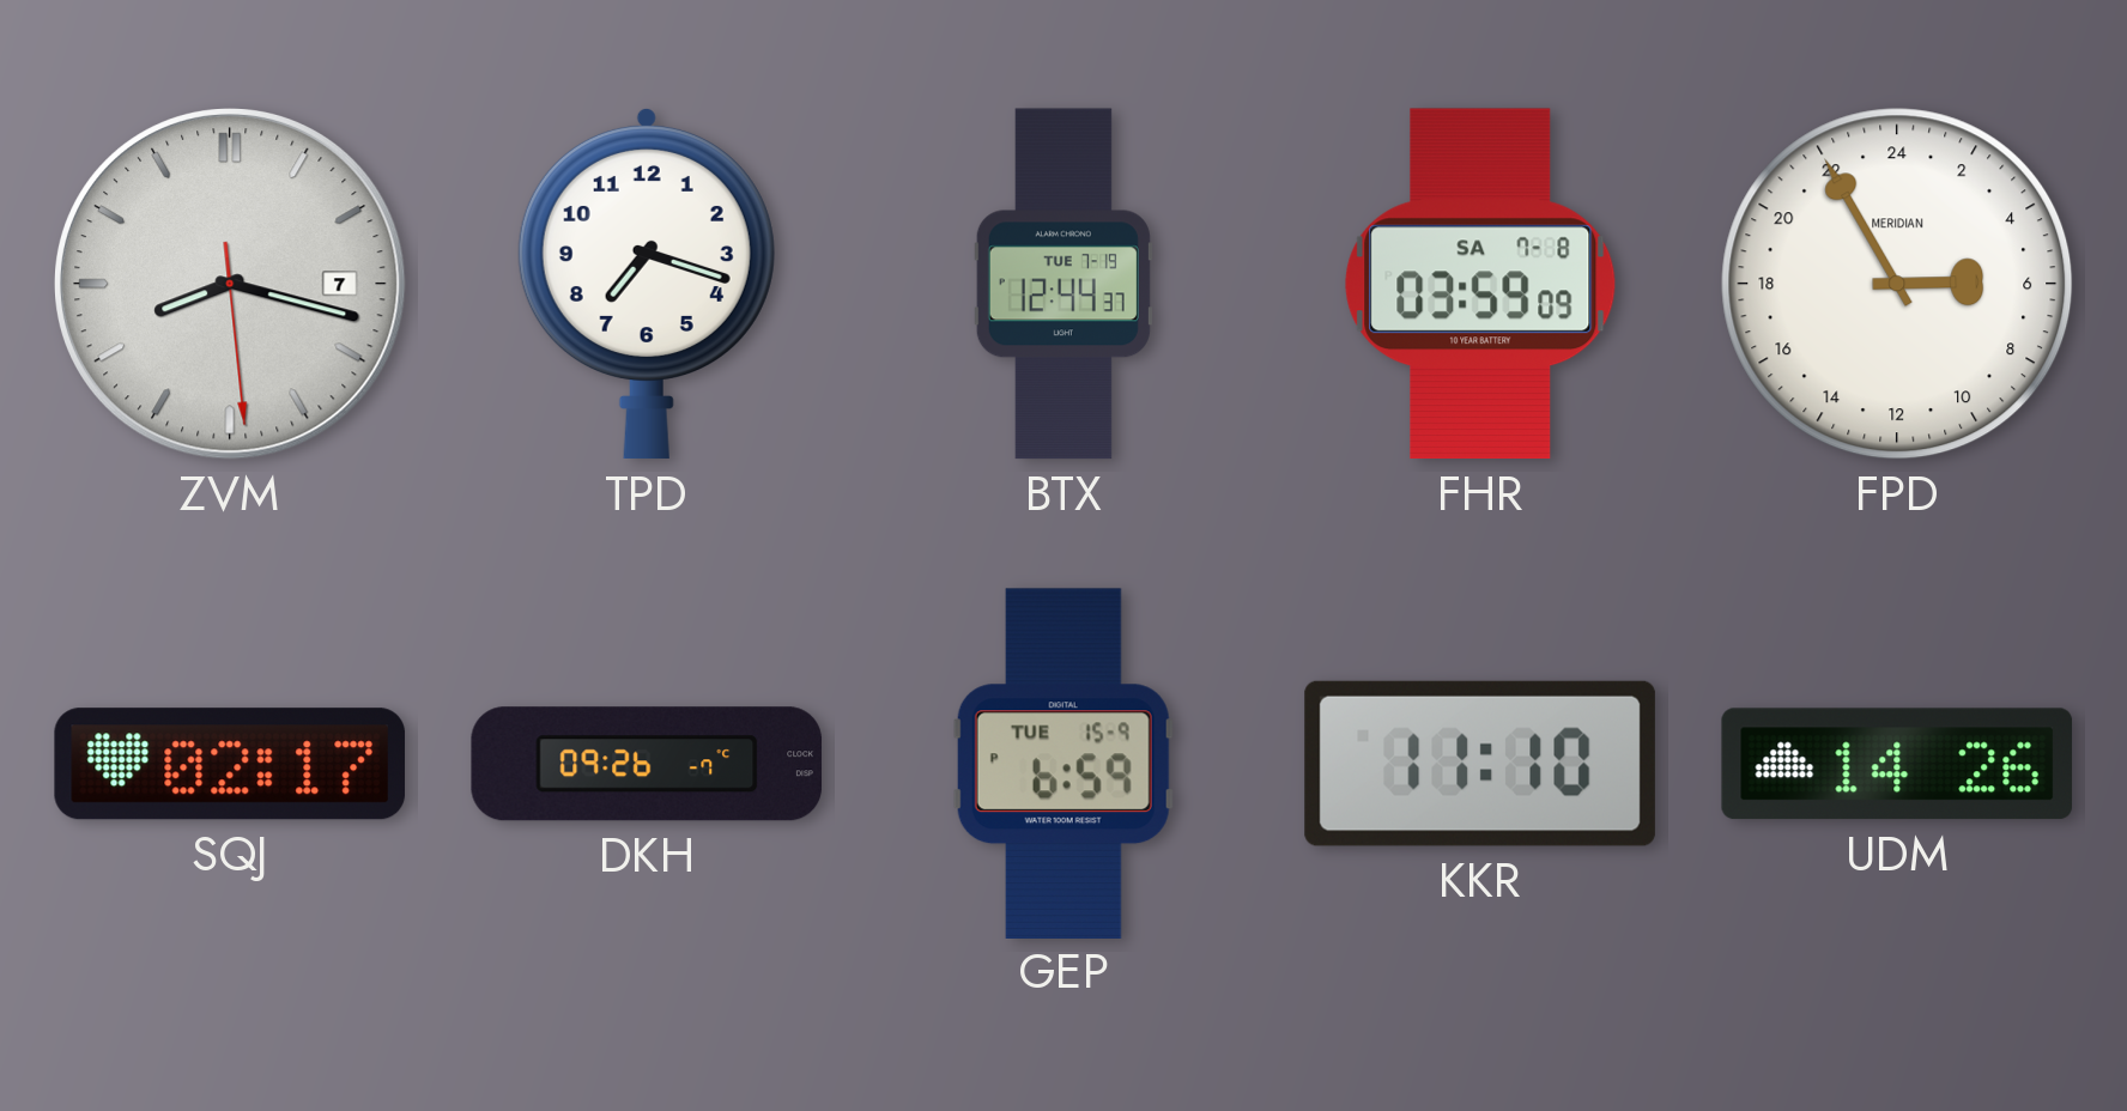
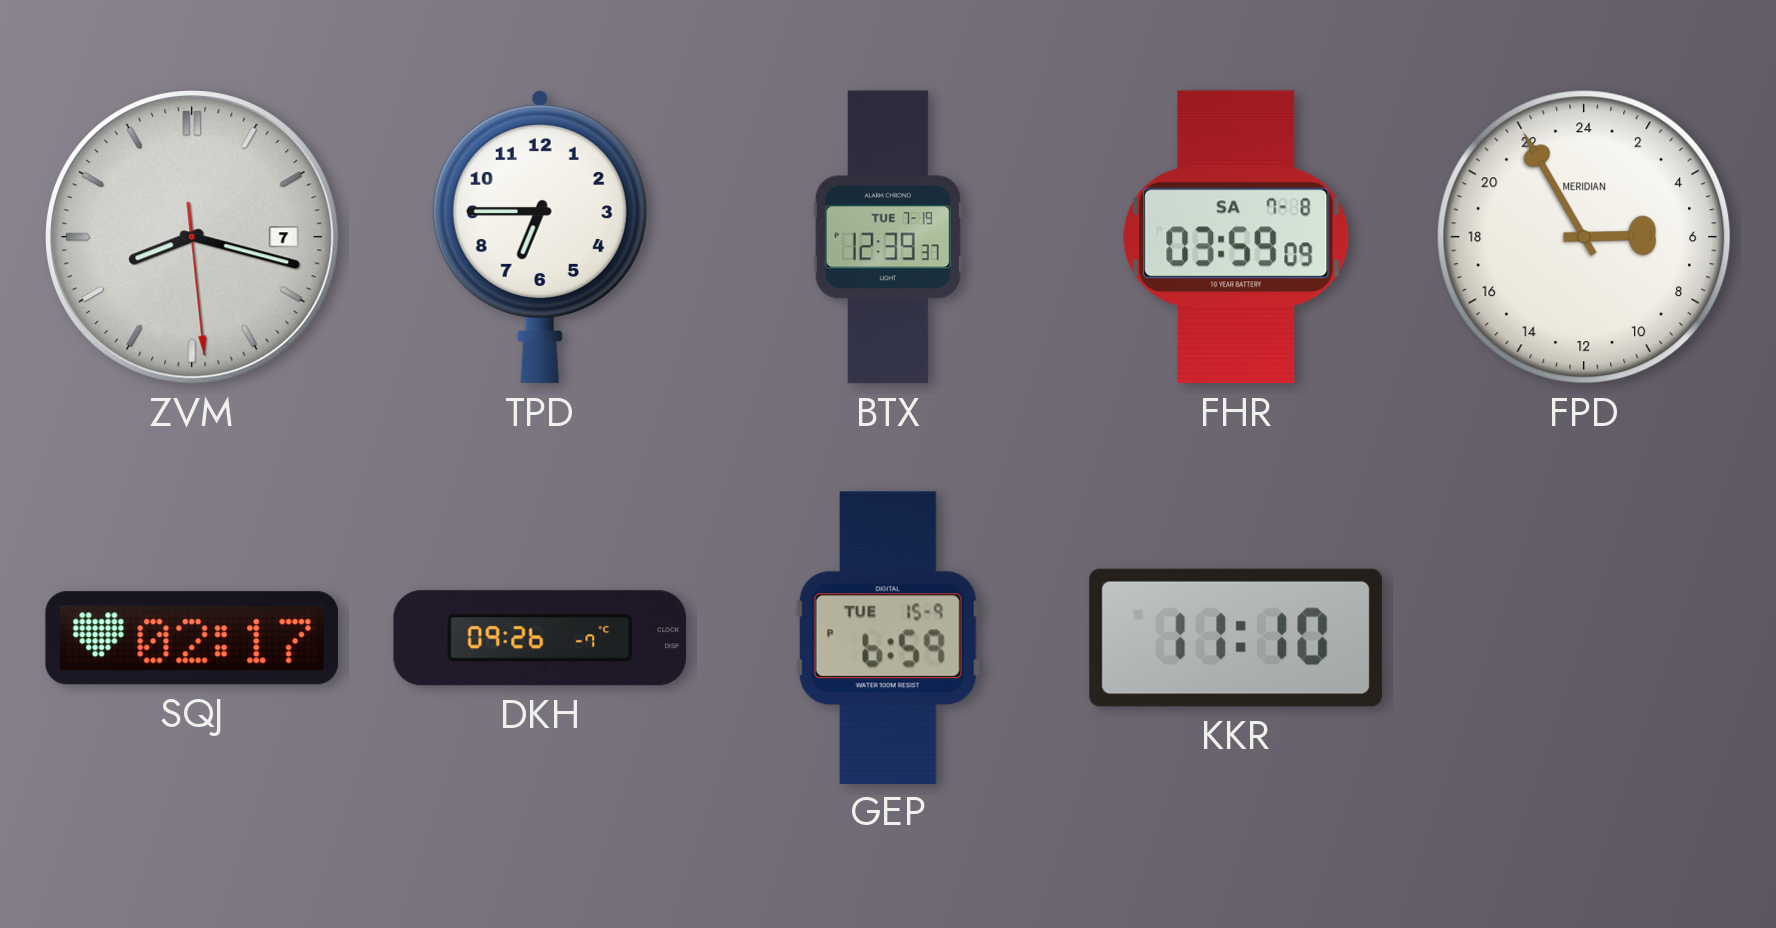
TPD: 7:18 -> 6:45 (540, 237)
BTX: 12:44 -> 12:39 (888, 237)
UDM: 14:26 -> none (1897, 764)
